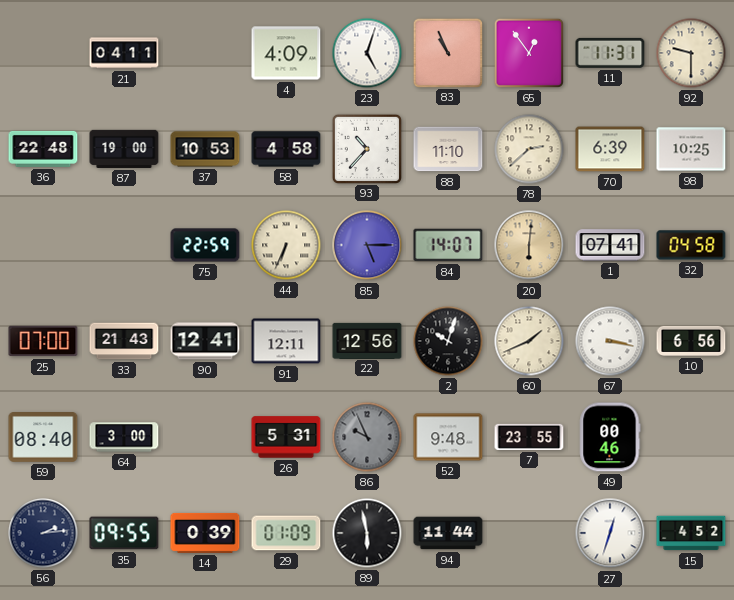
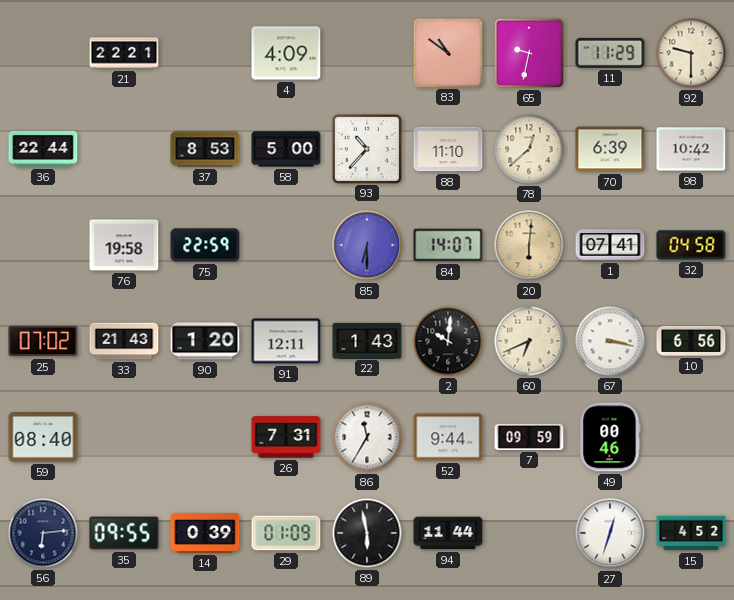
21: 04:11 -> 22:21 (124, 53)
23: 5:03 -> none (367, 53)
83: 10:56 -> 10:51 (447, 52)
65: 12:54 -> 9:32 (529, 53)
11: 11:31 -> 11:29 (610, 53)
36: 22:48 -> 22:44 (43, 149)
87: 19:00 -> none (124, 149)
37: 10:53 -> 8:53 (205, 149)
58: 4:58 -> 5:00 (286, 149)
78: 2:38 -> 12:38 (529, 149)
98: 10:25 -> 10:42 (691, 149)
76: none -> 19:58 (124, 245)
44: 6:34 -> none (286, 245)
85: 5:15 -> 6:30 (367, 245)
25: 07:00 -> 07:02 (43, 341)
90: 12:41 -> 1:20 (205, 341)
22: 12:56 -> 1:43 (367, 340)
2: 10:03 -> 10:01 (448, 341)
60: 1:41 -> 6:41 (529, 341)
64: 3:00 -> none (124, 437)
26: 5:31 -> 7:31 (286, 437)
86: 9:56 -> 11:35 (367, 437)
86 dial: grey -> white (367, 437)
52: 9:48 -> 9:44 (448, 437)
7: 23:55 -> 09:59 (529, 437)
56: 2:14 -> 6:14 (43, 533)
